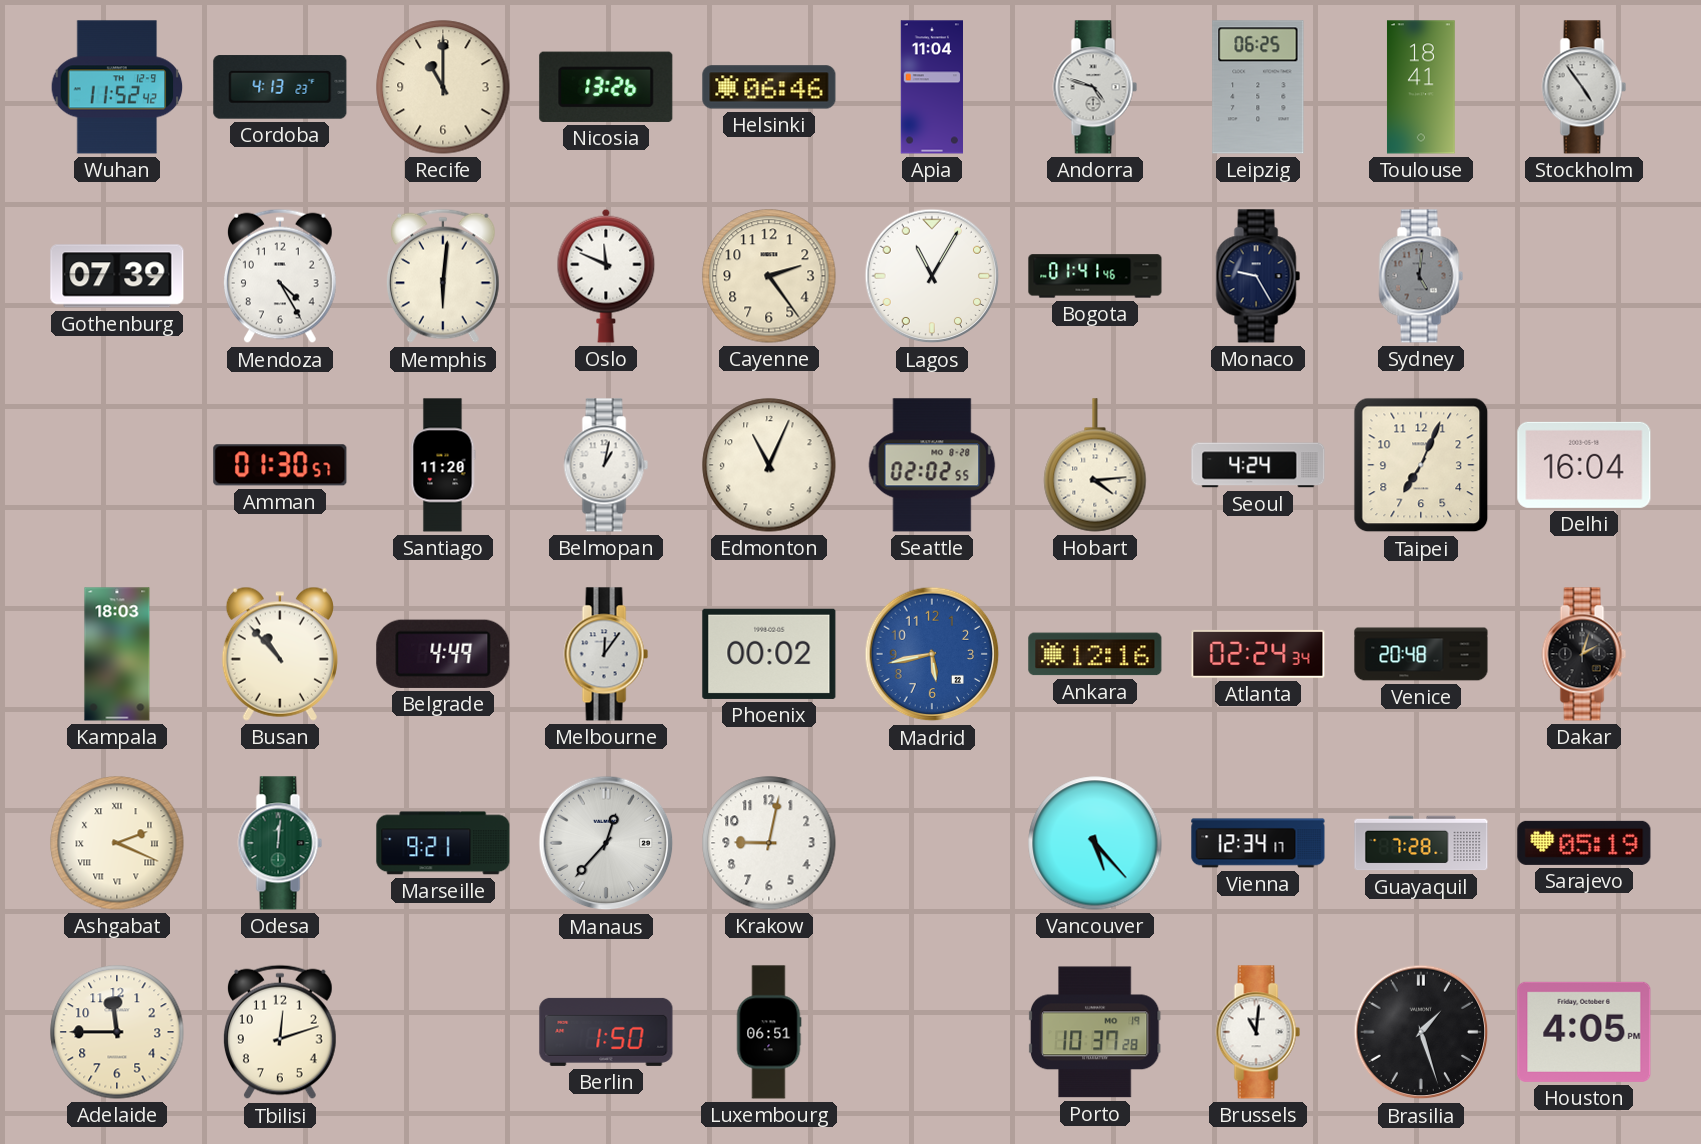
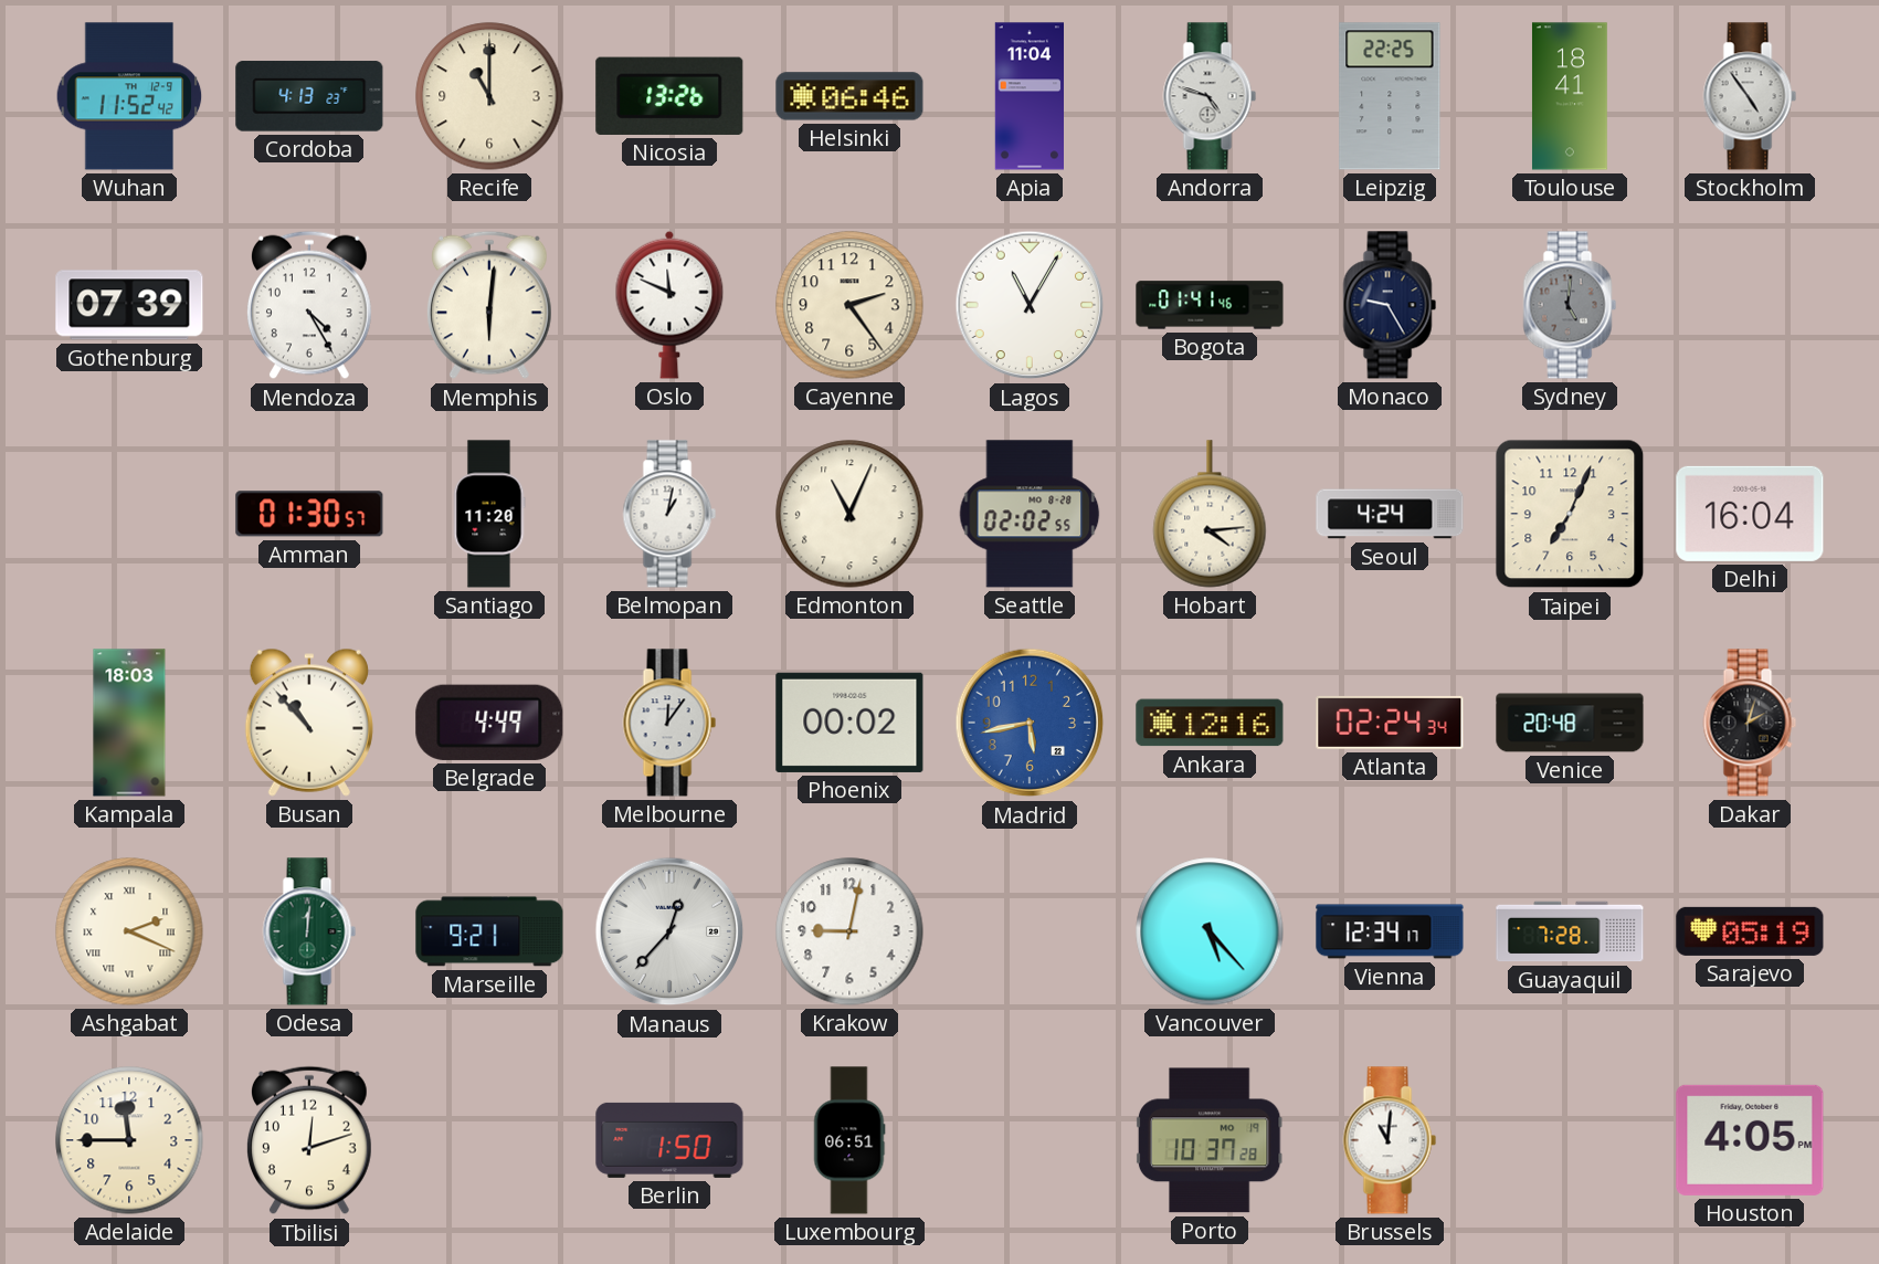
Leipzig: 06:25 -> 22:25 (1390, 96)
Brasilia: 1:27 -> none (1421, 1032)
